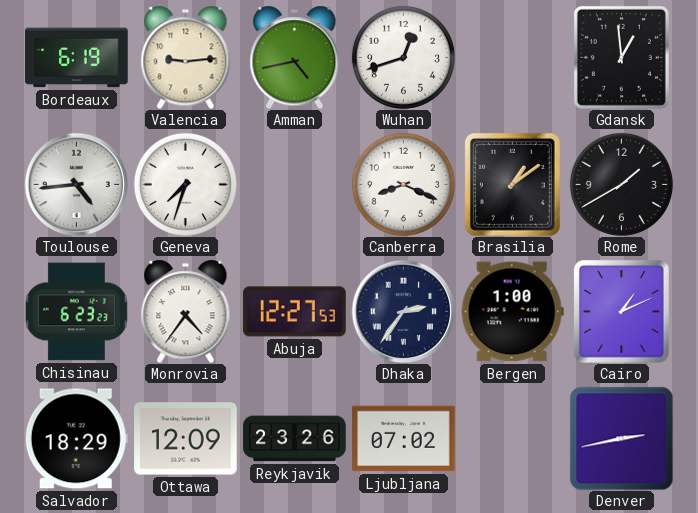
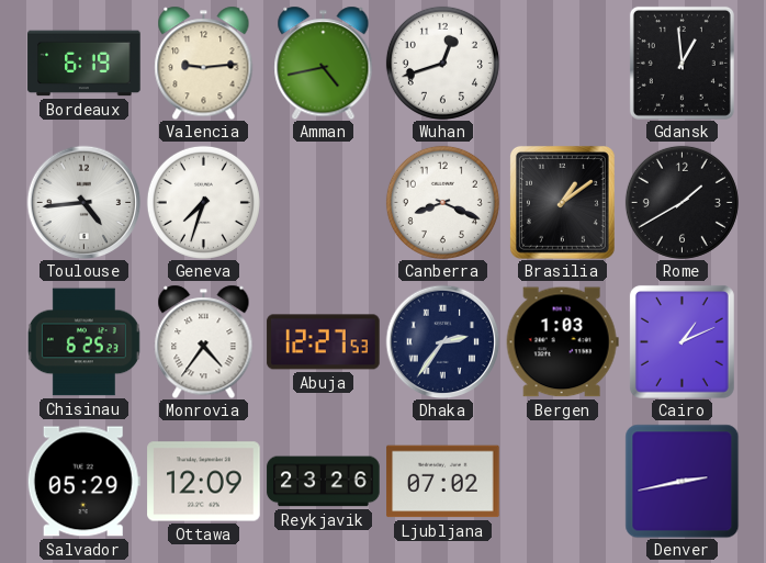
Chisinau: 6:23 -> 6:25 (83, 342)
Bergen: 1:00 -> 1:03 (562, 342)
Salvador: 18:29 -> 05:29 (83, 482)
